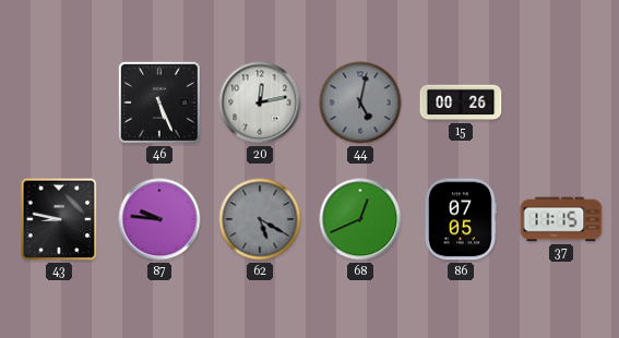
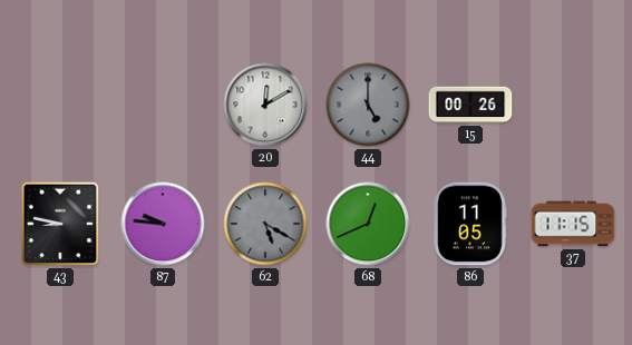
46: 5:26 -> none (159, 102)
20: 12:13 -> 12:10 (265, 105)
44: 5:02 -> 5:00 (368, 105)
86: 07:05 -> 11:05 (470, 224)
